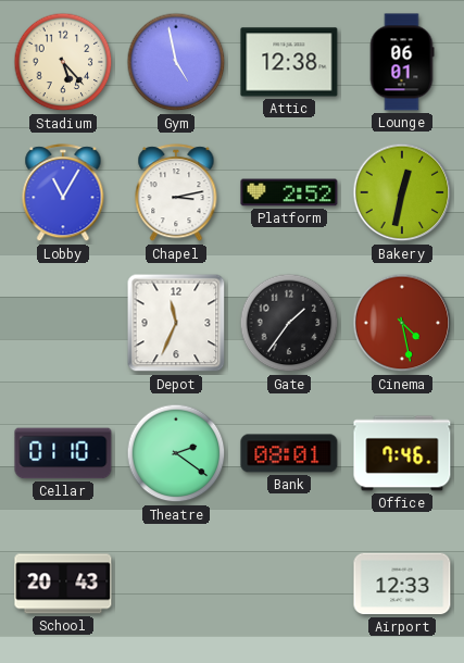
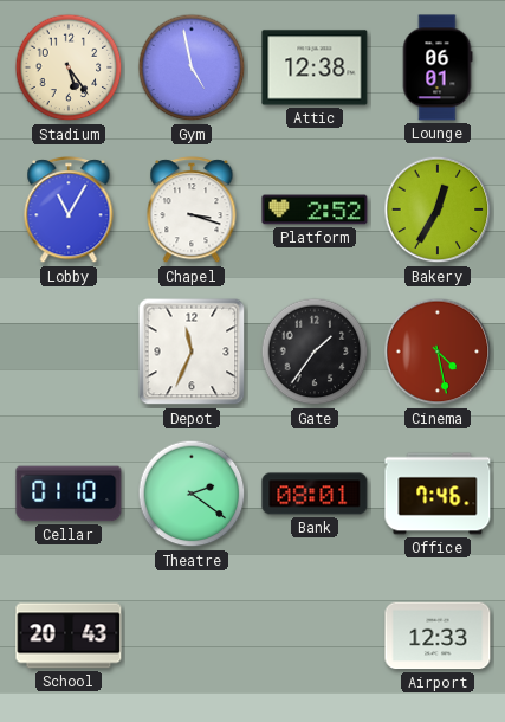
Stadium: 5:23 -> 5:24 (69, 67)
Chapel: 3:13 -> 3:18 (192, 211)
Bakery: 12:32 -> 12:35 (438, 209)
